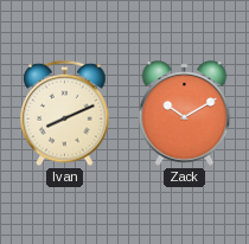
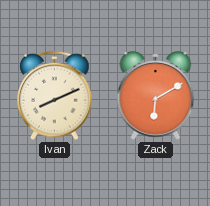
Zack: 10:10 -> 6:10 (156, 96)
